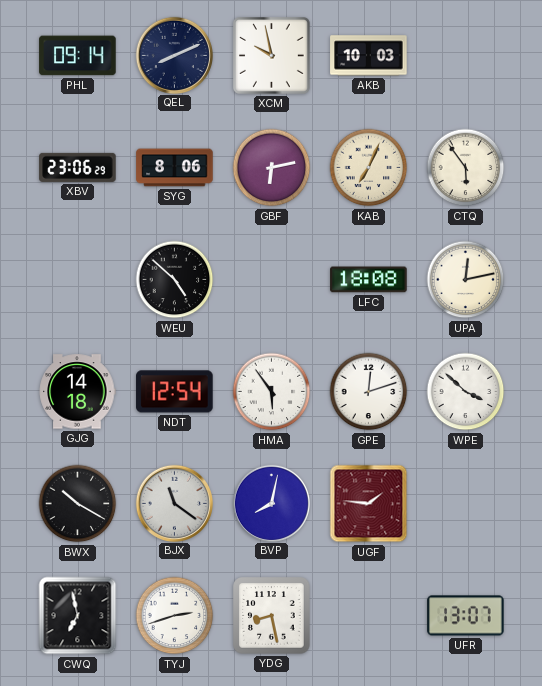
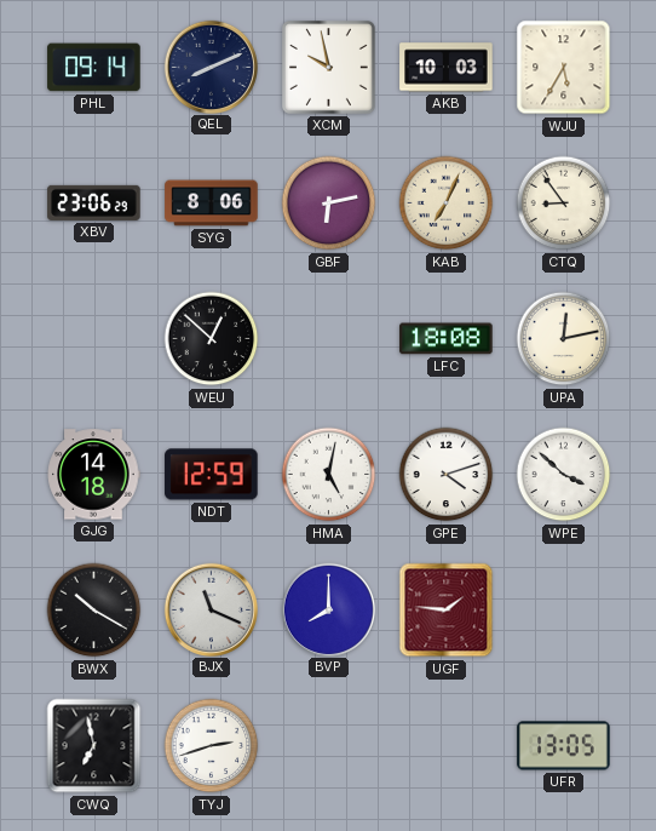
WJU: none -> 5:35 (564, 68)
CTQ: 5:54 -> 8:54 (564, 204)
WEU: 4:52 -> 12:52 (212, 339)
NDT: 12:54 -> 12:59 (212, 475)
HMA: 5:54 -> 5:02 (329, 475)
GPE: 12:12 -> 4:12 (447, 475)
BJX: 11:21 -> 11:19 (211, 609)
BVP: 8:02 -> 8:00 (328, 609)
YDG: 8:28 -> none (272, 616)
UFR: 13:07 -> 13:05 (564, 746)
